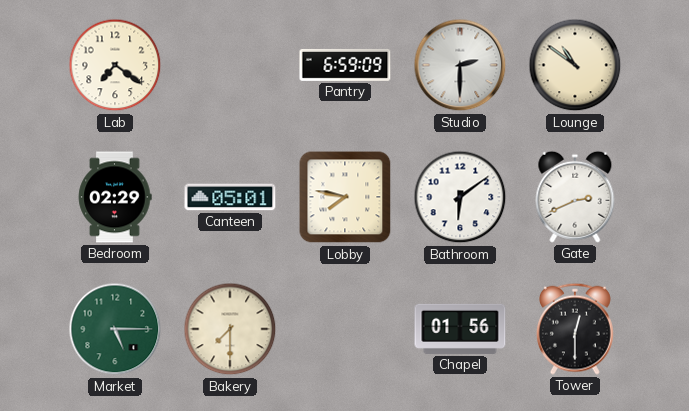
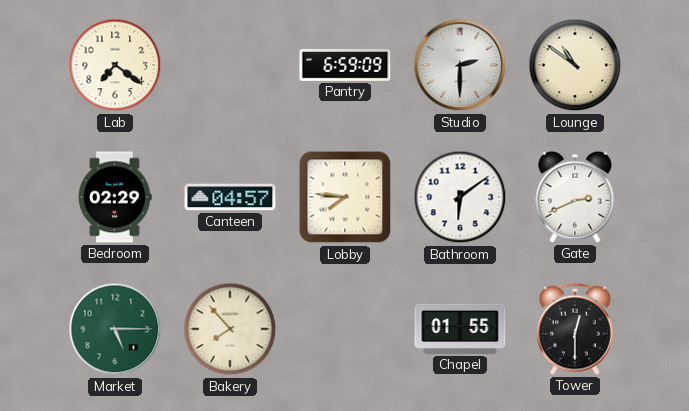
Canteen: 05:01 -> 04:57 (230, 197)
Lobby: 7:47 -> 7:46 (345, 197)
Bakery: 7:30 -> 7:53 (230, 329)
Chapel: 01:56 -> 01:55 (460, 329)
